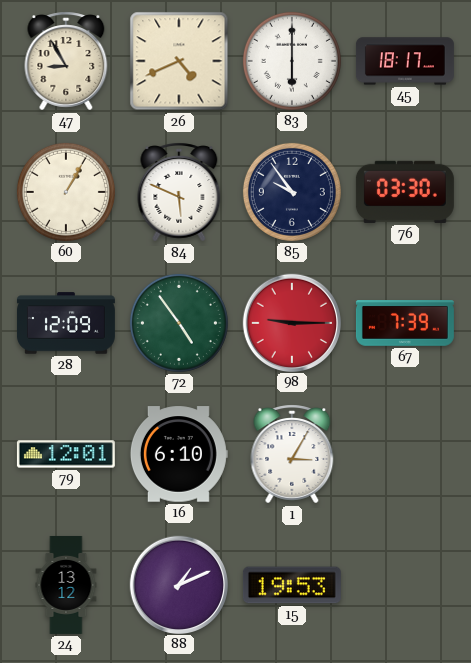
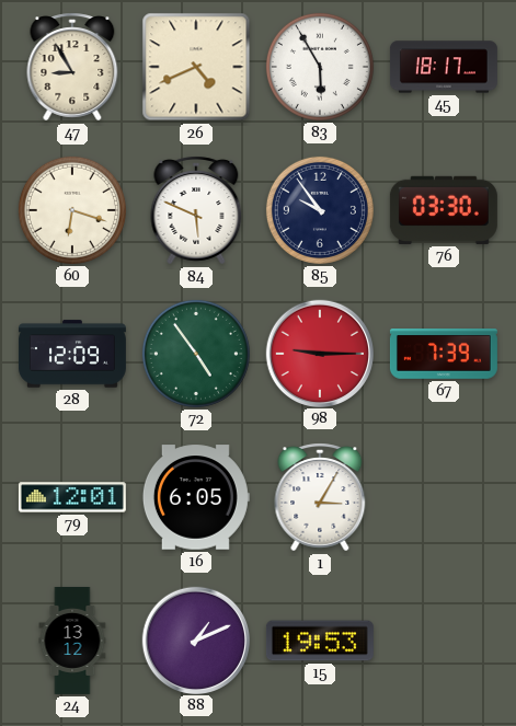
83: 6:00 -> 5:55 (320, 67)
60: 1:05 -> 6:18 (72, 210)
16: 6:10 -> 6:05 (196, 497)
